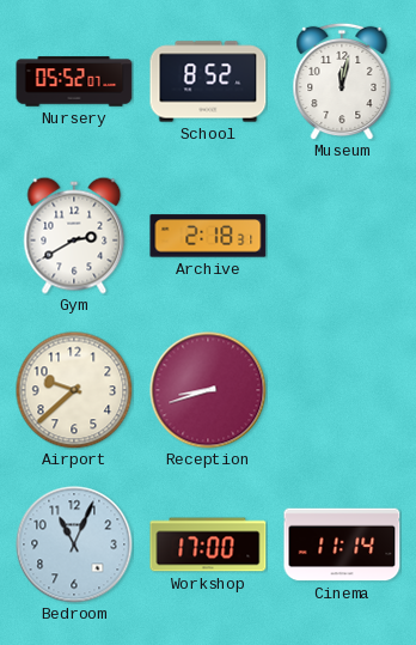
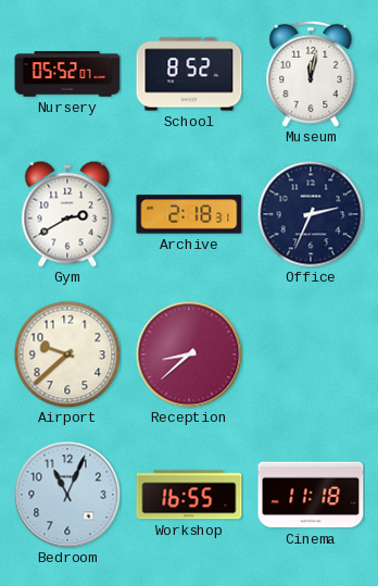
Office: none -> 2:34 (311, 214)
Reception: 8:42 -> 8:38 (189, 354)
Workshop: 17:00 -> 16:55 (189, 495)
Cinema: 11:14 -> 11:18 (311, 495)
